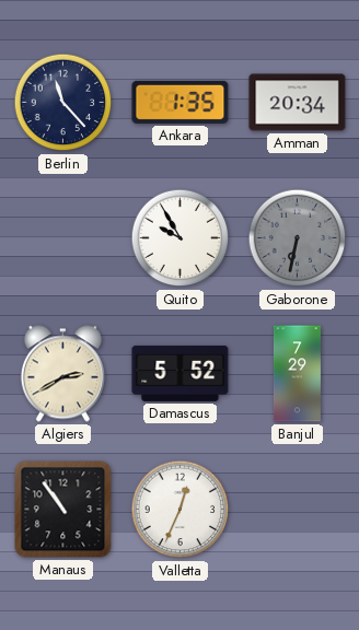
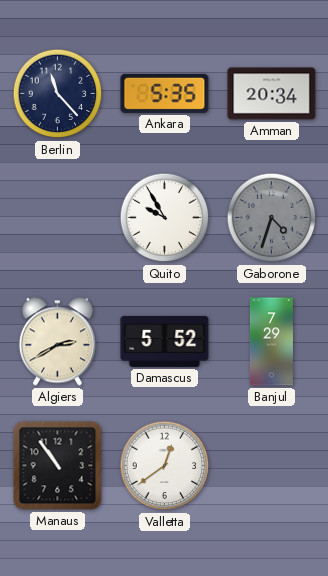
Ankara: 1:35 -> 5:35 (165, 93)
Gaborone: 6:32 -> 4:33 (272, 218)
Valletta: 12:34 -> 12:39 (165, 466)
